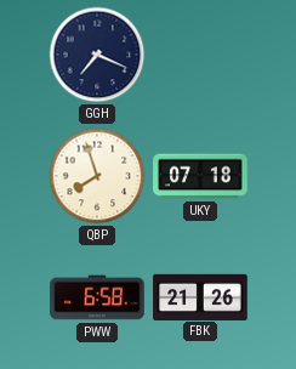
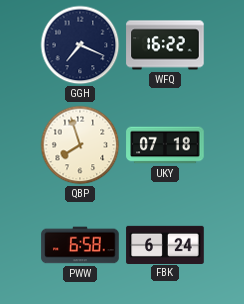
WFQ: none -> 16:22 (165, 45)
FBK: 21:26 -> 6:24 (165, 244)
